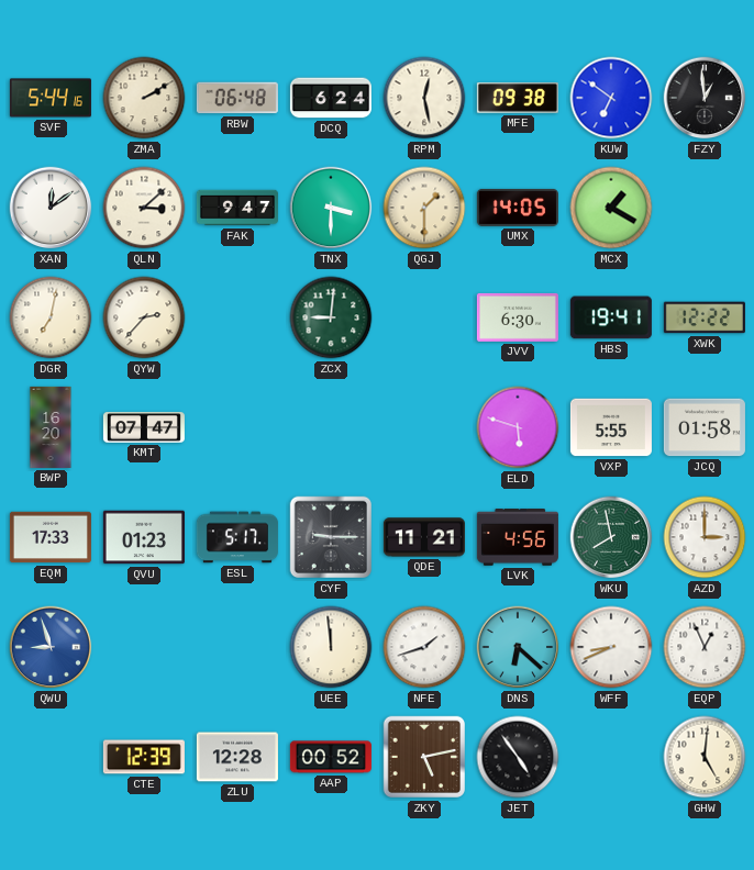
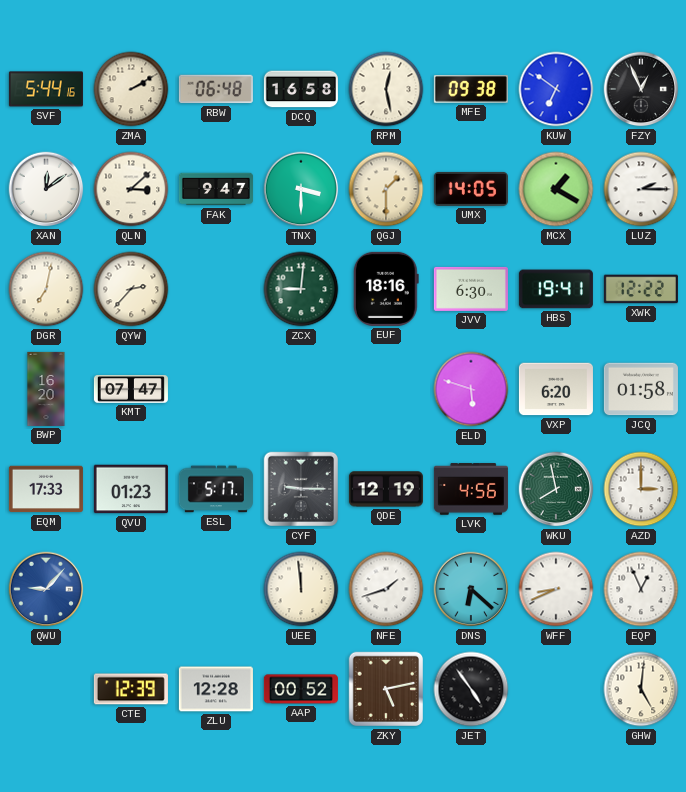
DCQ: 6:24 -> 16:58 (301, 89)
FZY: 12:59 -> 12:56 (641, 89)
LUZ: none -> 2:15 (641, 189)
EUF: none -> 18:16 (386, 289)
VXP: 5:55 -> 6:20 (556, 389)
QDE: 11:21 -> 12:19 (386, 489)
QWU: 8:57 -> 9:07 (46, 589)
